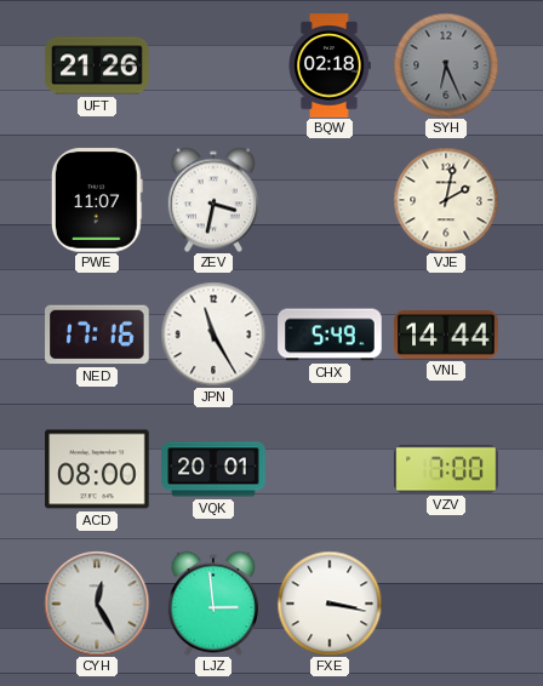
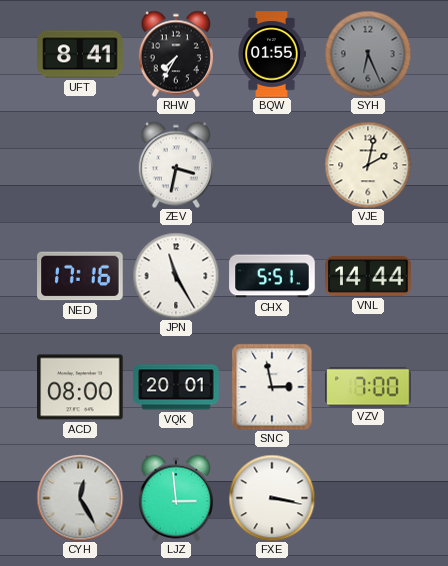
UFT: 21:26 -> 8:41 (80, 54)
RHW: none -> 7:35 (176, 54)
BQW: 02:18 -> 01:55 (272, 54)
PWE: 11:07 -> none (97, 200)
CHX: 5:49 -> 5:51 (272, 276)
SNC: none -> 2:58 (272, 387)
